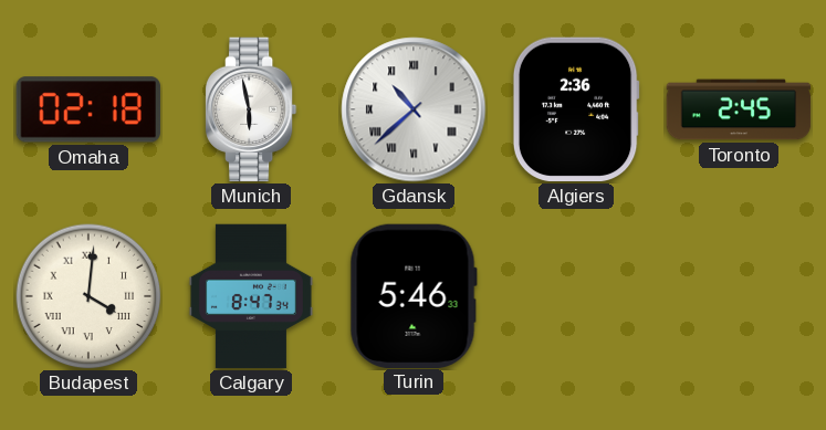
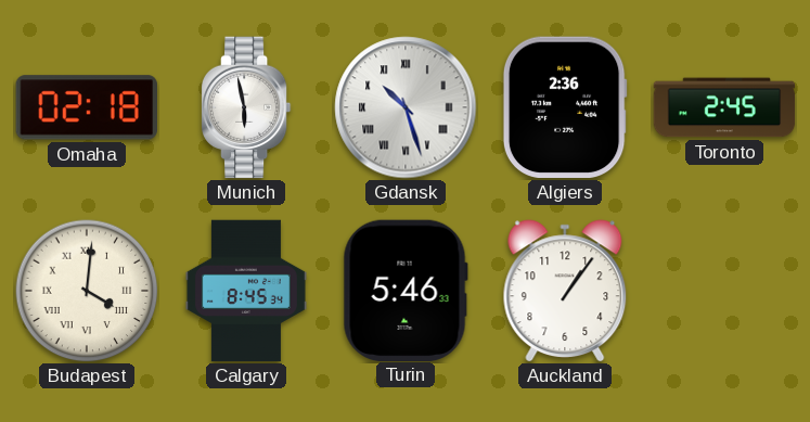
Gdansk: 10:38 -> 10:27 (406, 107)
Calgary: 8:47 -> 8:45 (246, 291)
Auckland: none -> 1:06 (565, 291)
